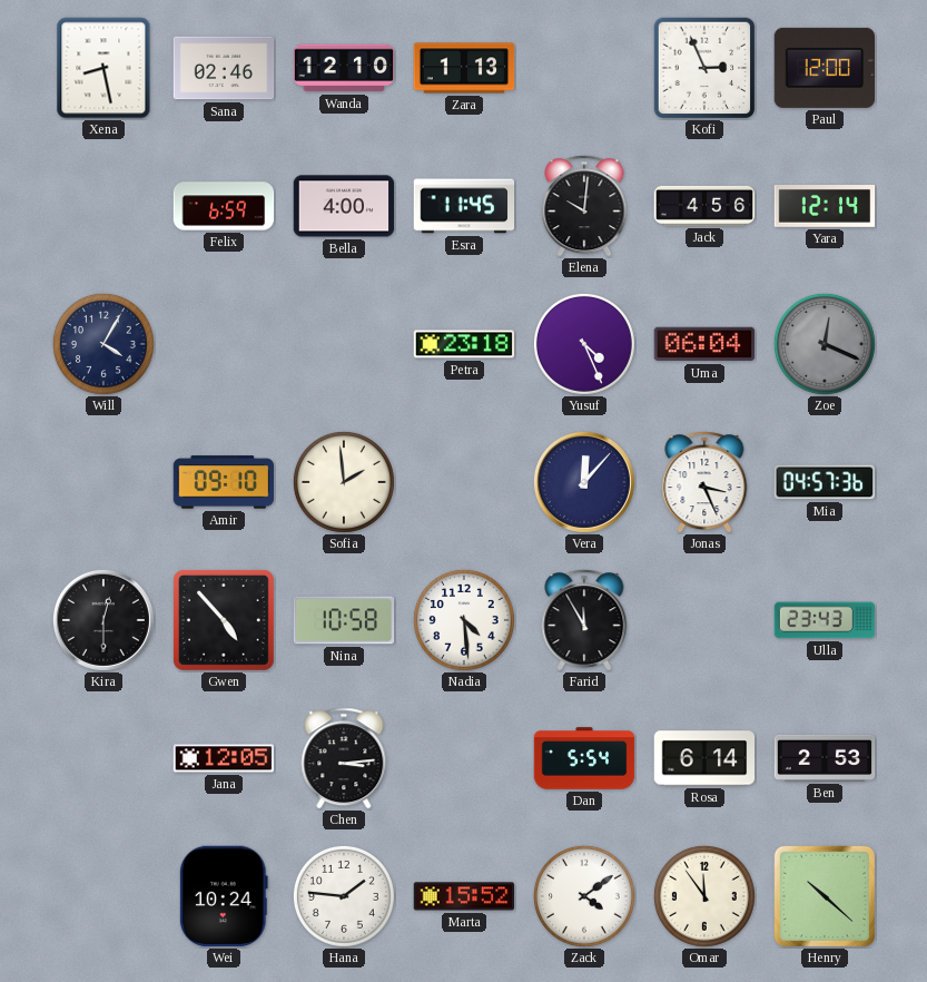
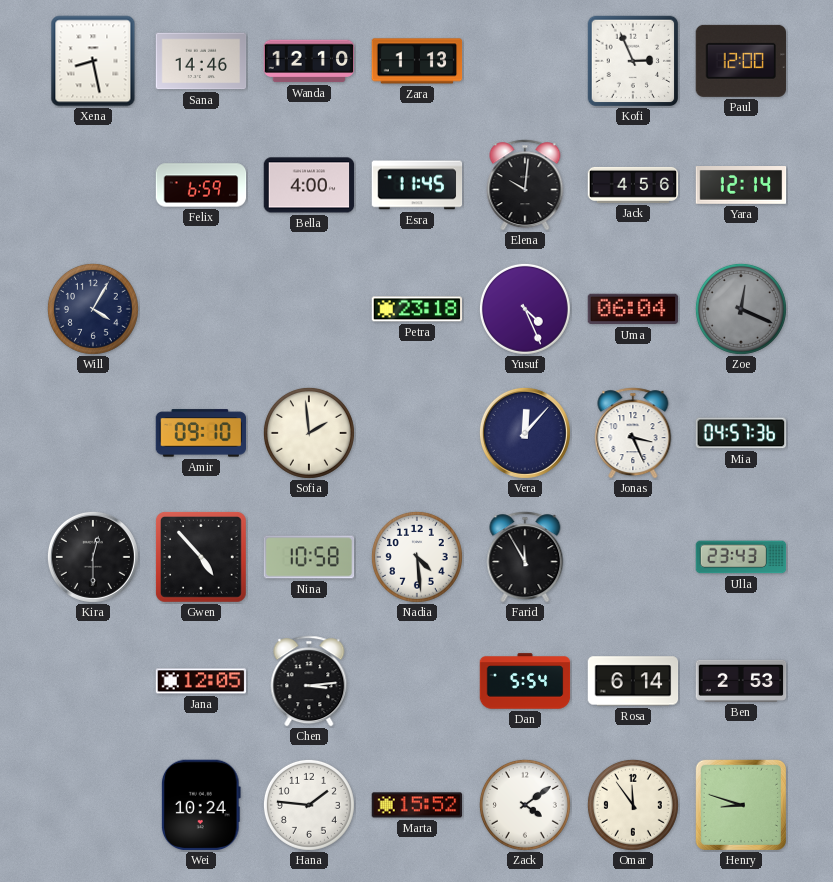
Sana: 02:46 -> 14:46 (201, 61)
Henry: 10:22 -> 8:48 (740, 804)
